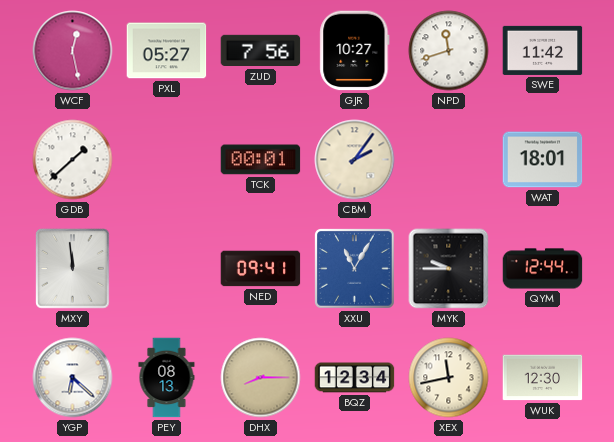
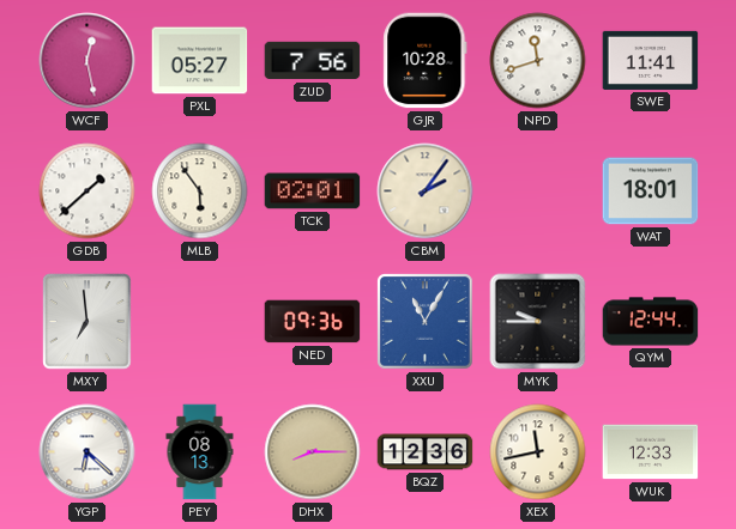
GJR: 10:27 -> 10:28 (426, 61)
SWE: 11:42 -> 11:41 (651, 60)
MLB: none -> 5:54 (200, 191)
TCK: 00:01 -> 02:01 (313, 191)
MXY: 11:59 -> 6:59 (88, 322)
NED: 09:41 -> 09:36 (313, 322)
BQZ: 12:34 -> 12:36 (426, 452)
WUK: 12:30 -> 12:33 (651, 452)
